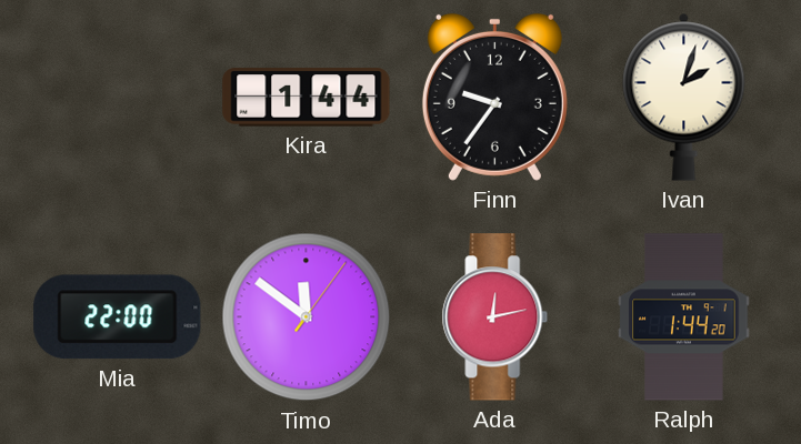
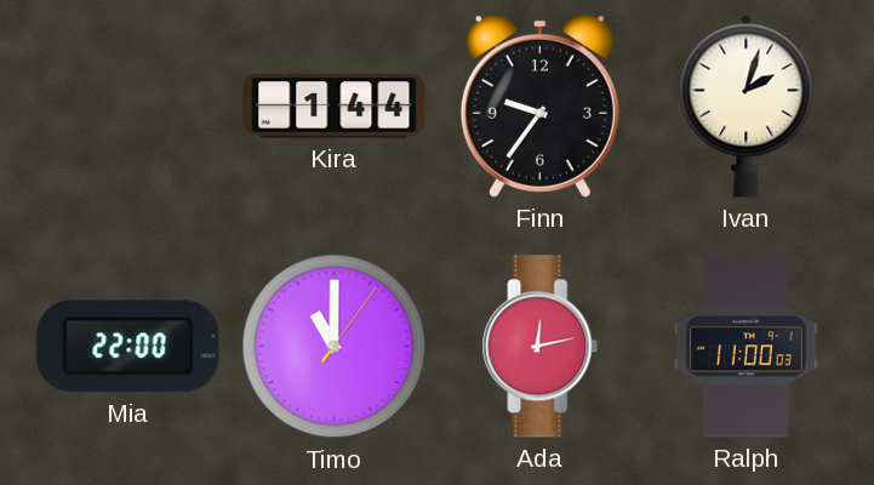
Timo: 11:51 -> 11:00 (335, 347)
Ralph: 1:44 -> 11:00 (747, 347)
